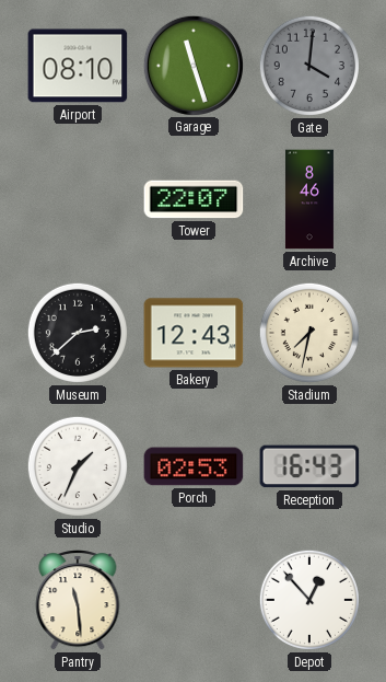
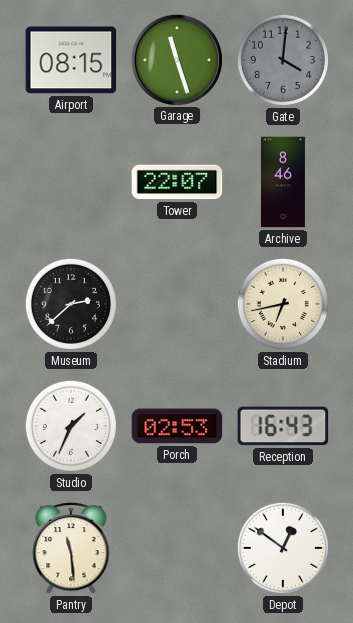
Airport: 08:10 -> 08:15 (71, 60)
Bakery: 12:43 -> none (194, 333)
Stadium: 7:32 -> 6:43 (283, 304)
Depot: 12:53 -> 12:51 (283, 548)
